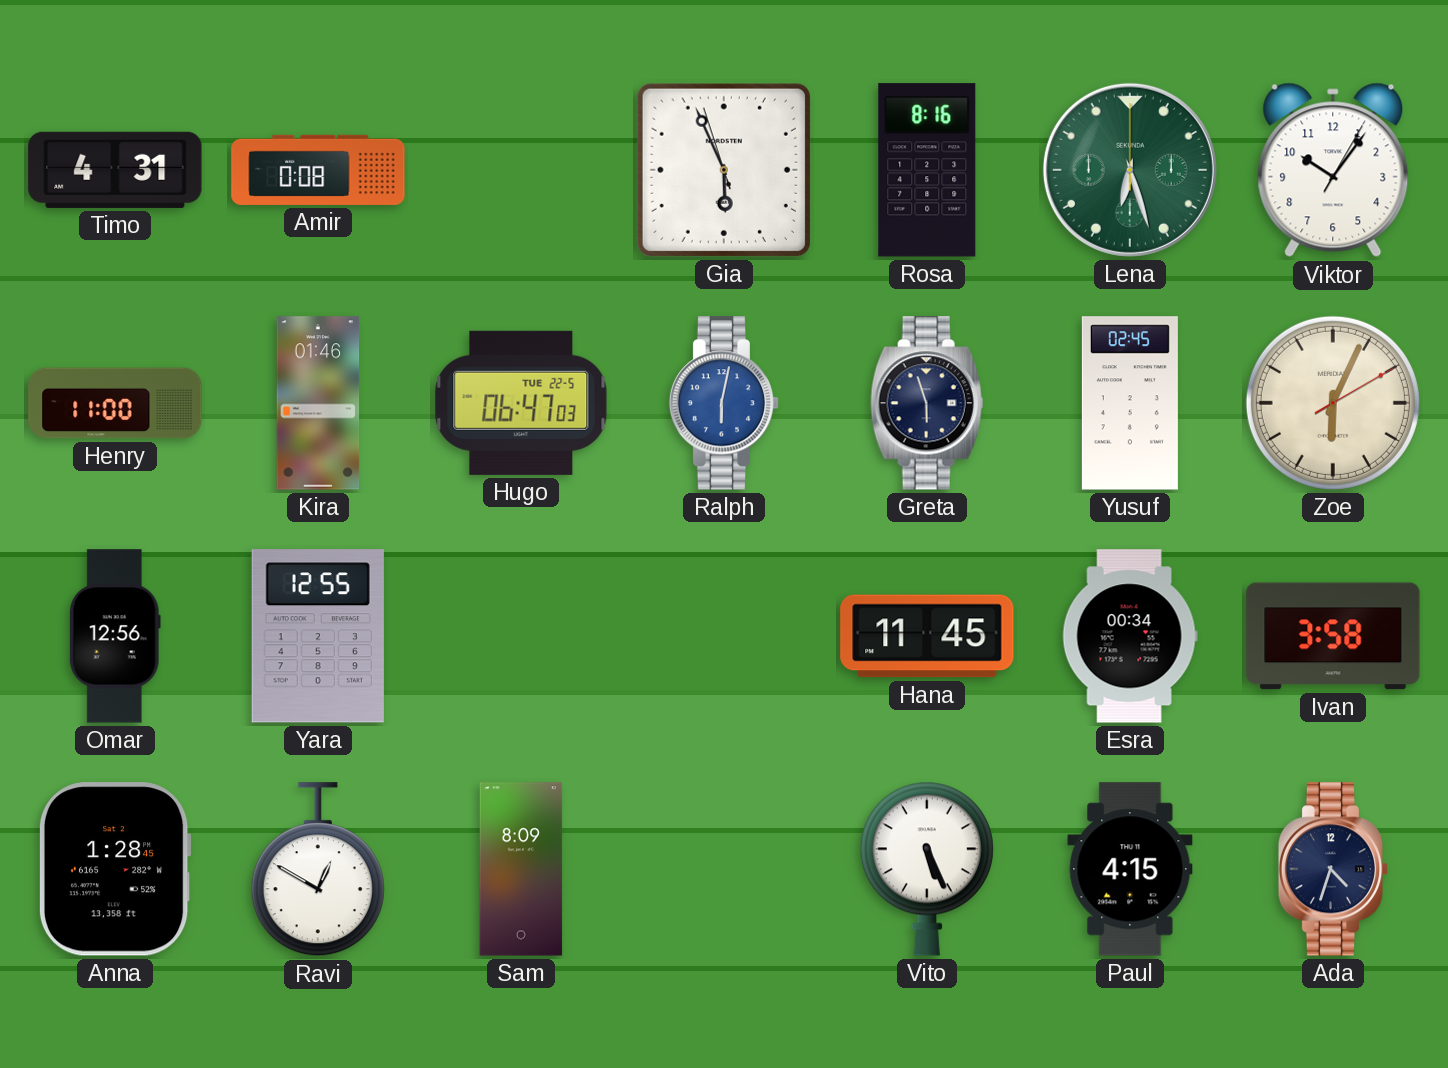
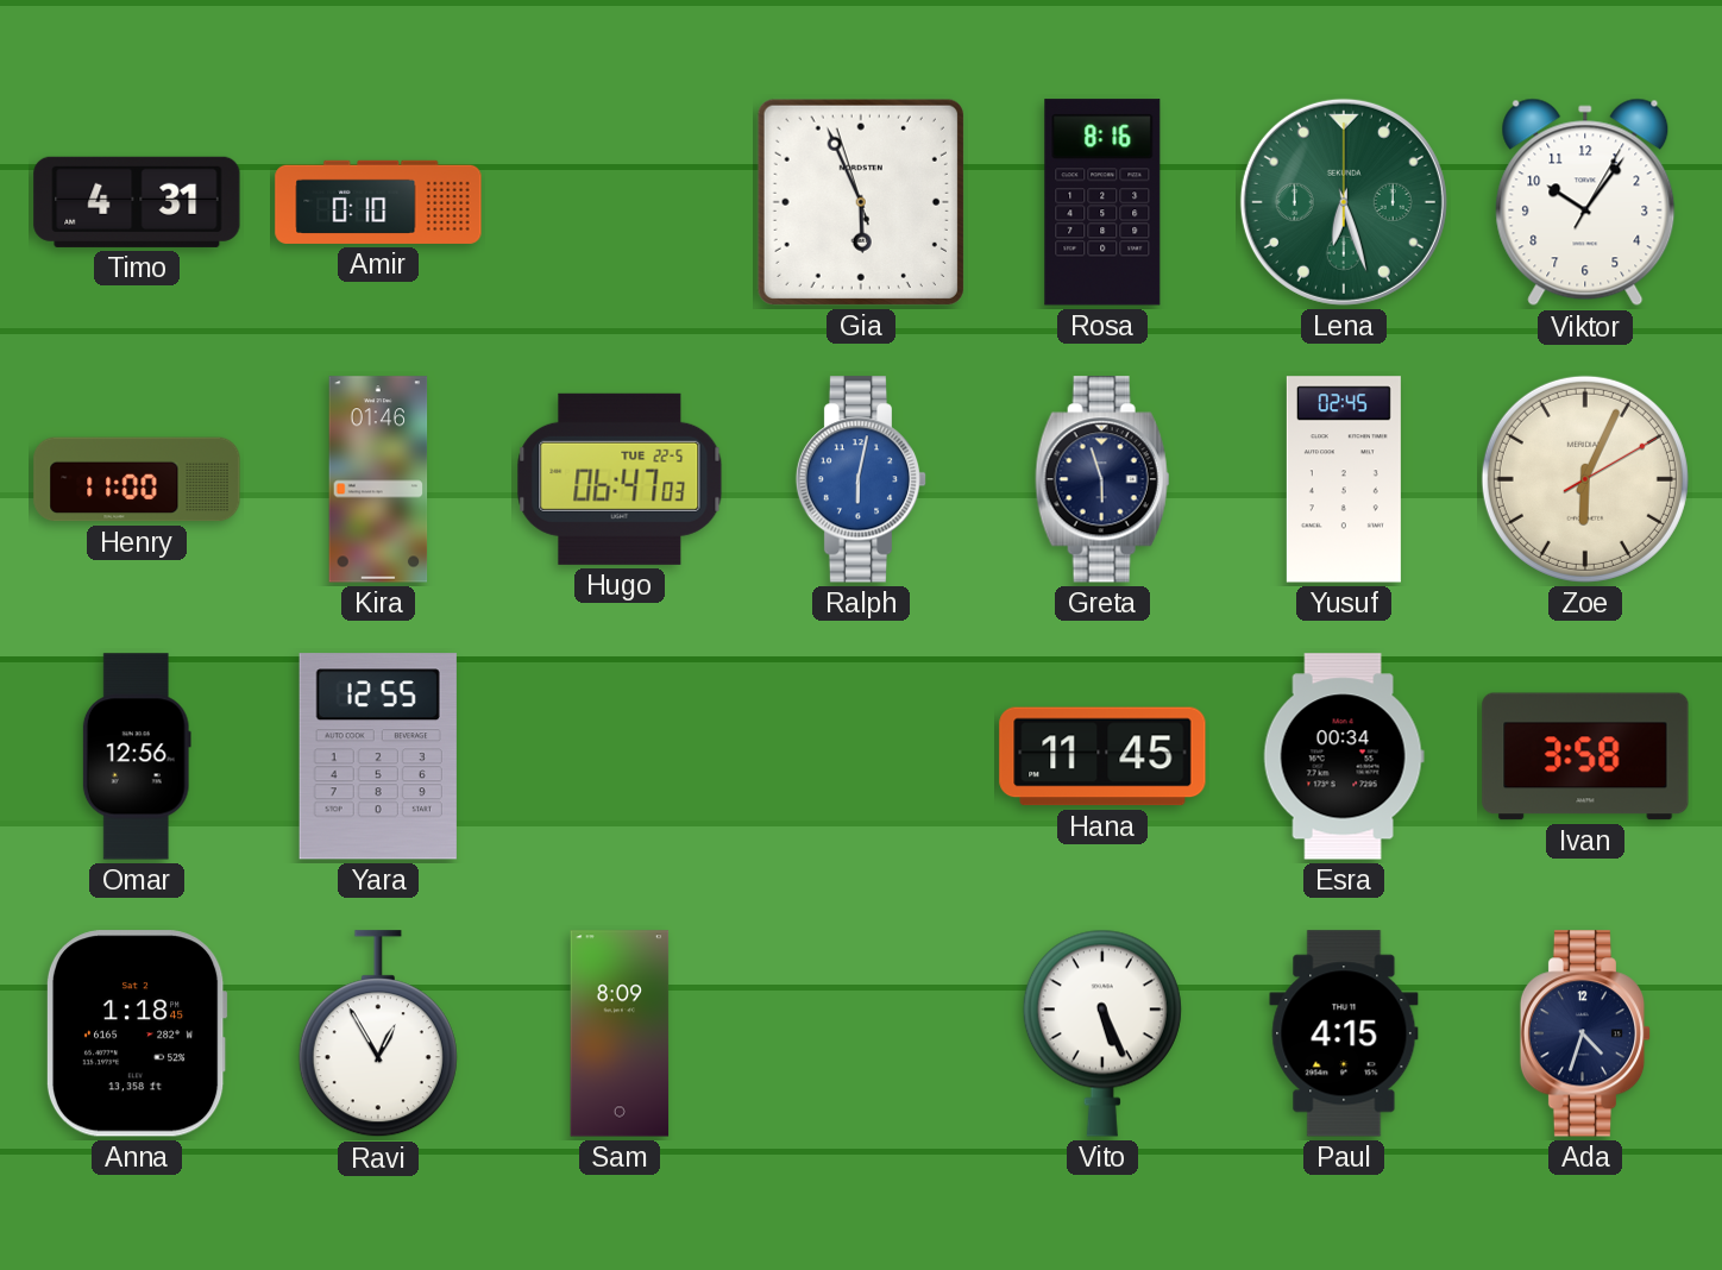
Amir: 0:08 -> 0:10 (378, 202)
Anna: 1:28 -> 1:18 (137, 1033)
Ravi: 12:50 -> 12:55 (378, 1035)
